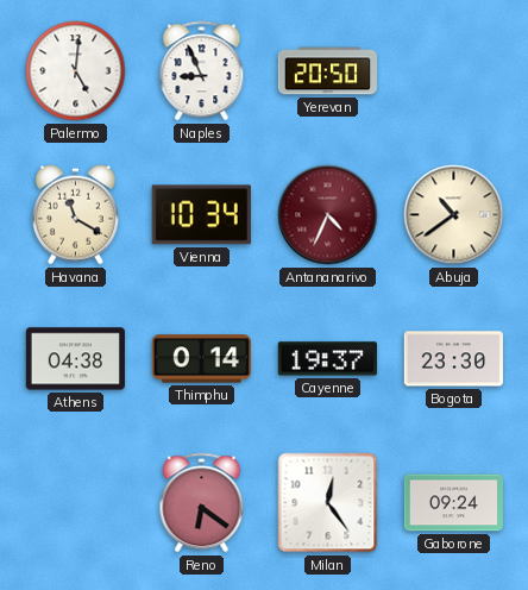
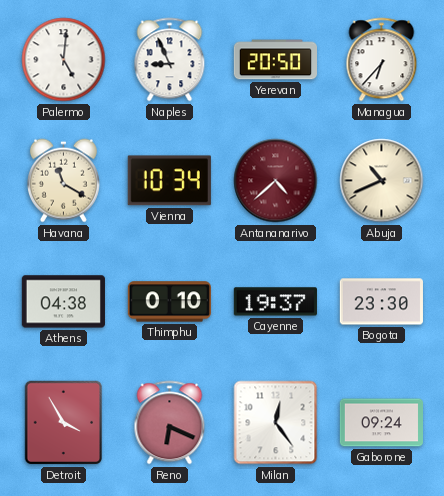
Managua: none -> 6:37 (382, 60)
Antananarivo: 4:34 -> 4:38 (276, 181)
Abuja: 10:39 -> 10:41 (382, 181)
Thimphu: 0:14 -> 0:10 (169, 302)
Detroit: none -> 3:55 (64, 423)
Reno: 6:21 -> 6:19 (170, 423)
